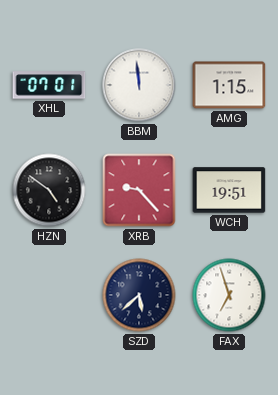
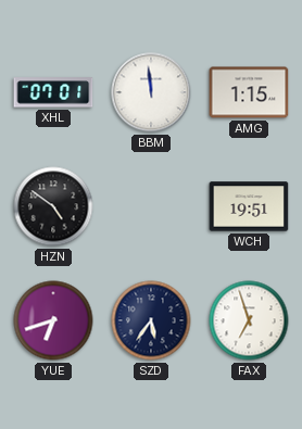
XRB: 9:23 -> none (139, 190)
YUE: none -> 6:42 (53, 320)
SZD: 5:38 -> 5:36 (151, 320)
